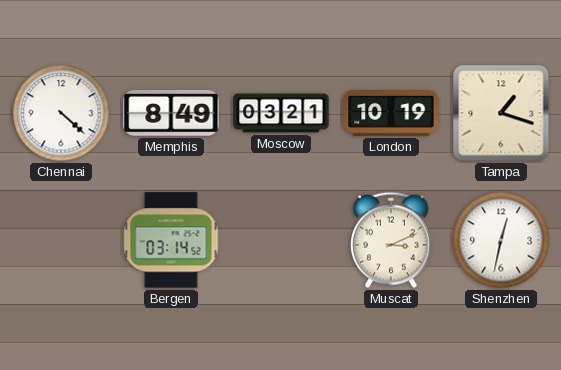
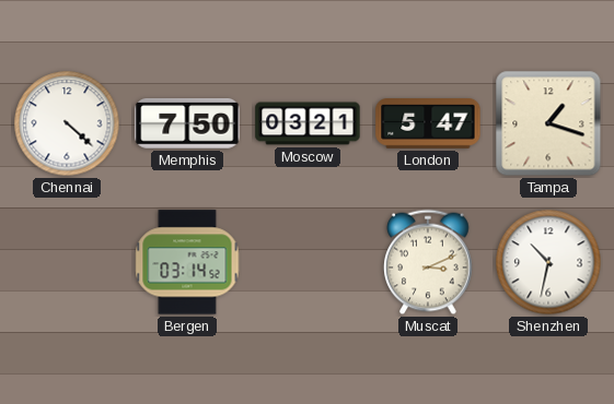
Memphis: 8:49 -> 7:50 (187, 123)
London: 10:19 -> 5:47 (428, 124)
Shenzhen: 12:32 -> 10:32 (548, 262)
